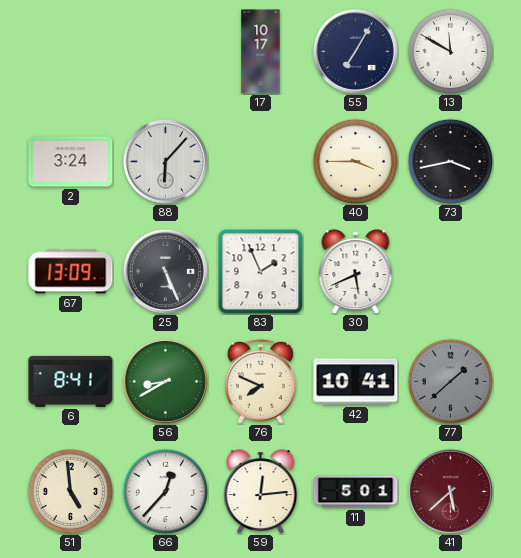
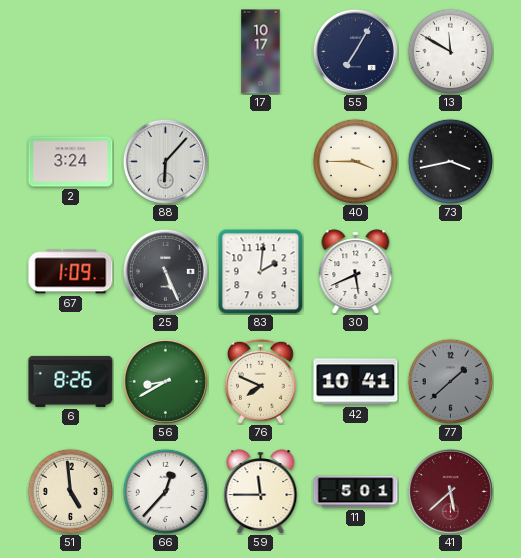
67: 13:09 -> 1:09 (71, 272)
83: 1:56 -> 2:01 (261, 272)
6: 8:41 -> 8:26 (71, 381)
59: 12:14 -> 11:45 (261, 491)
